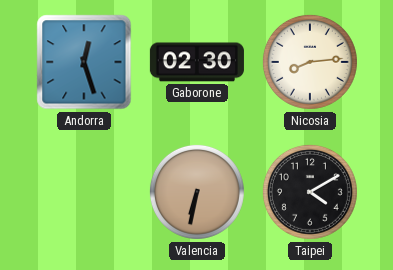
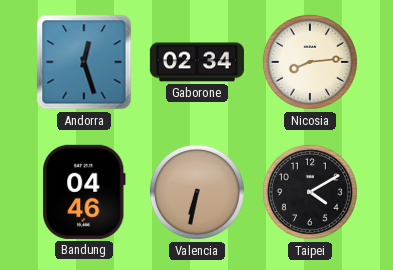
Gaborone: 02:30 -> 02:34 (197, 62)
Bandung: none -> 04:46 (84, 192)
